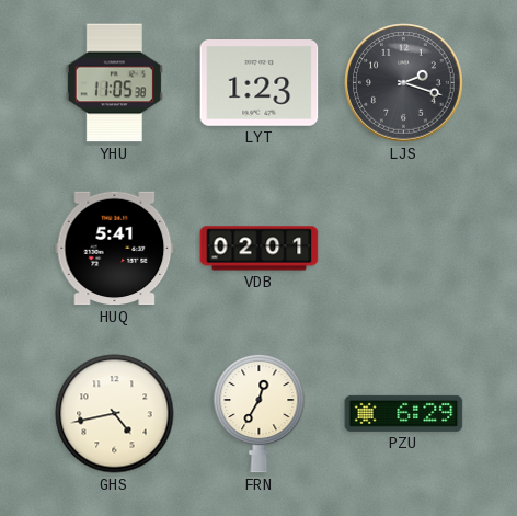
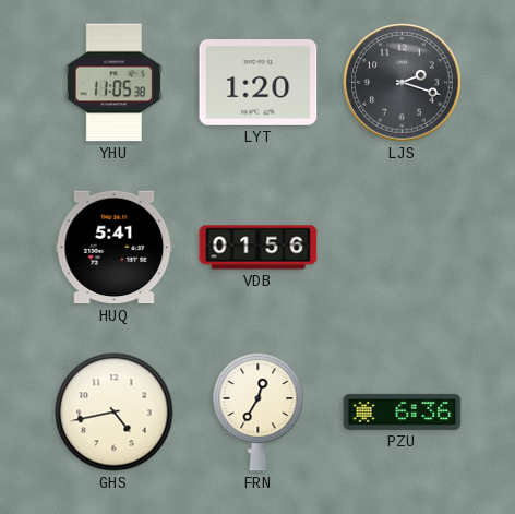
LYT: 1:23 -> 1:20 (259, 83)
VDB: 02:01 -> 01:56 (259, 248)
PZU: 6:29 -> 6:36 (403, 411)
